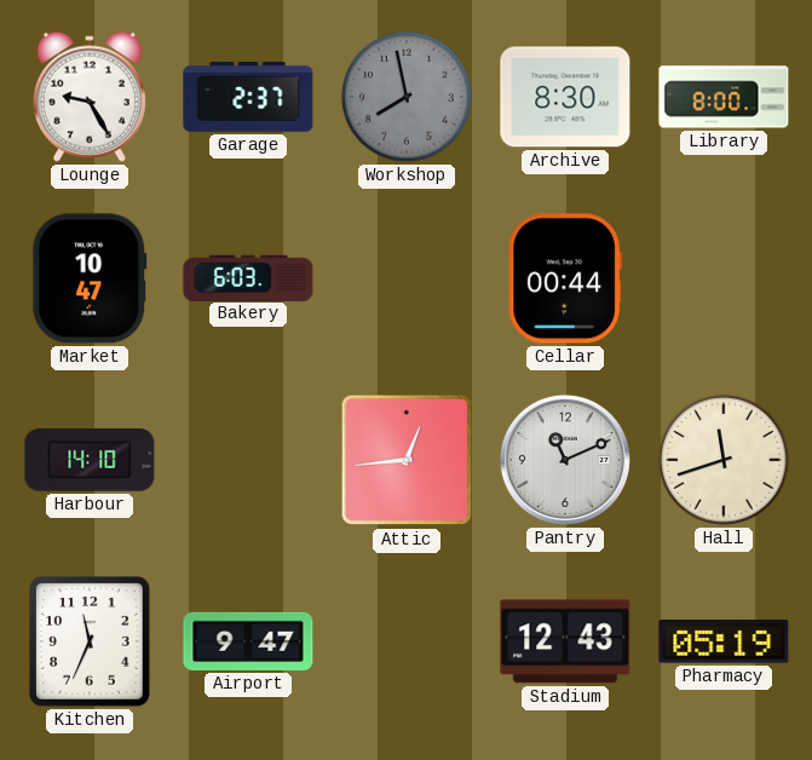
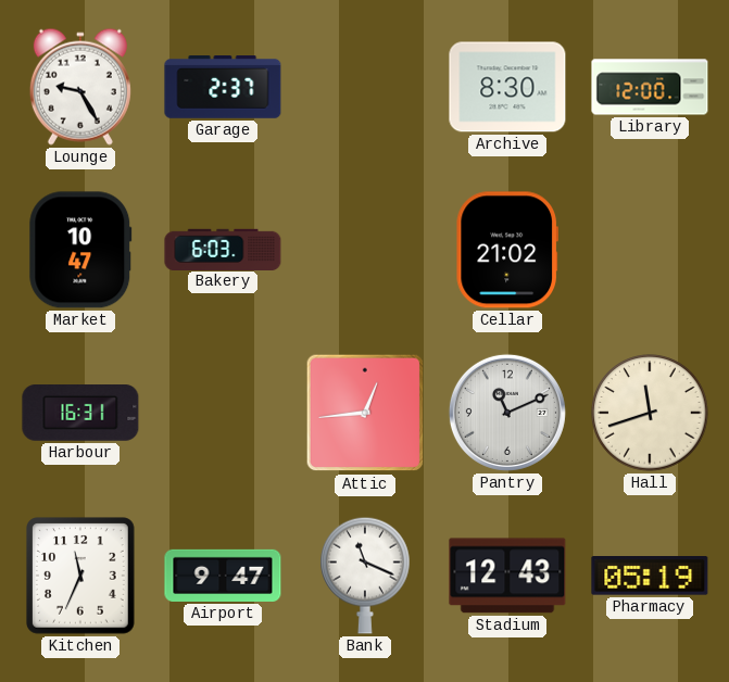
Workshop: 7:58 -> none (407, 97)
Library: 8:00 -> 12:00 (650, 87)
Cellar: 00:44 -> 21:02 (506, 250)
Harbour: 14:10 -> 16:31 (80, 414)
Bank: none -> 11:19 (365, 576)
